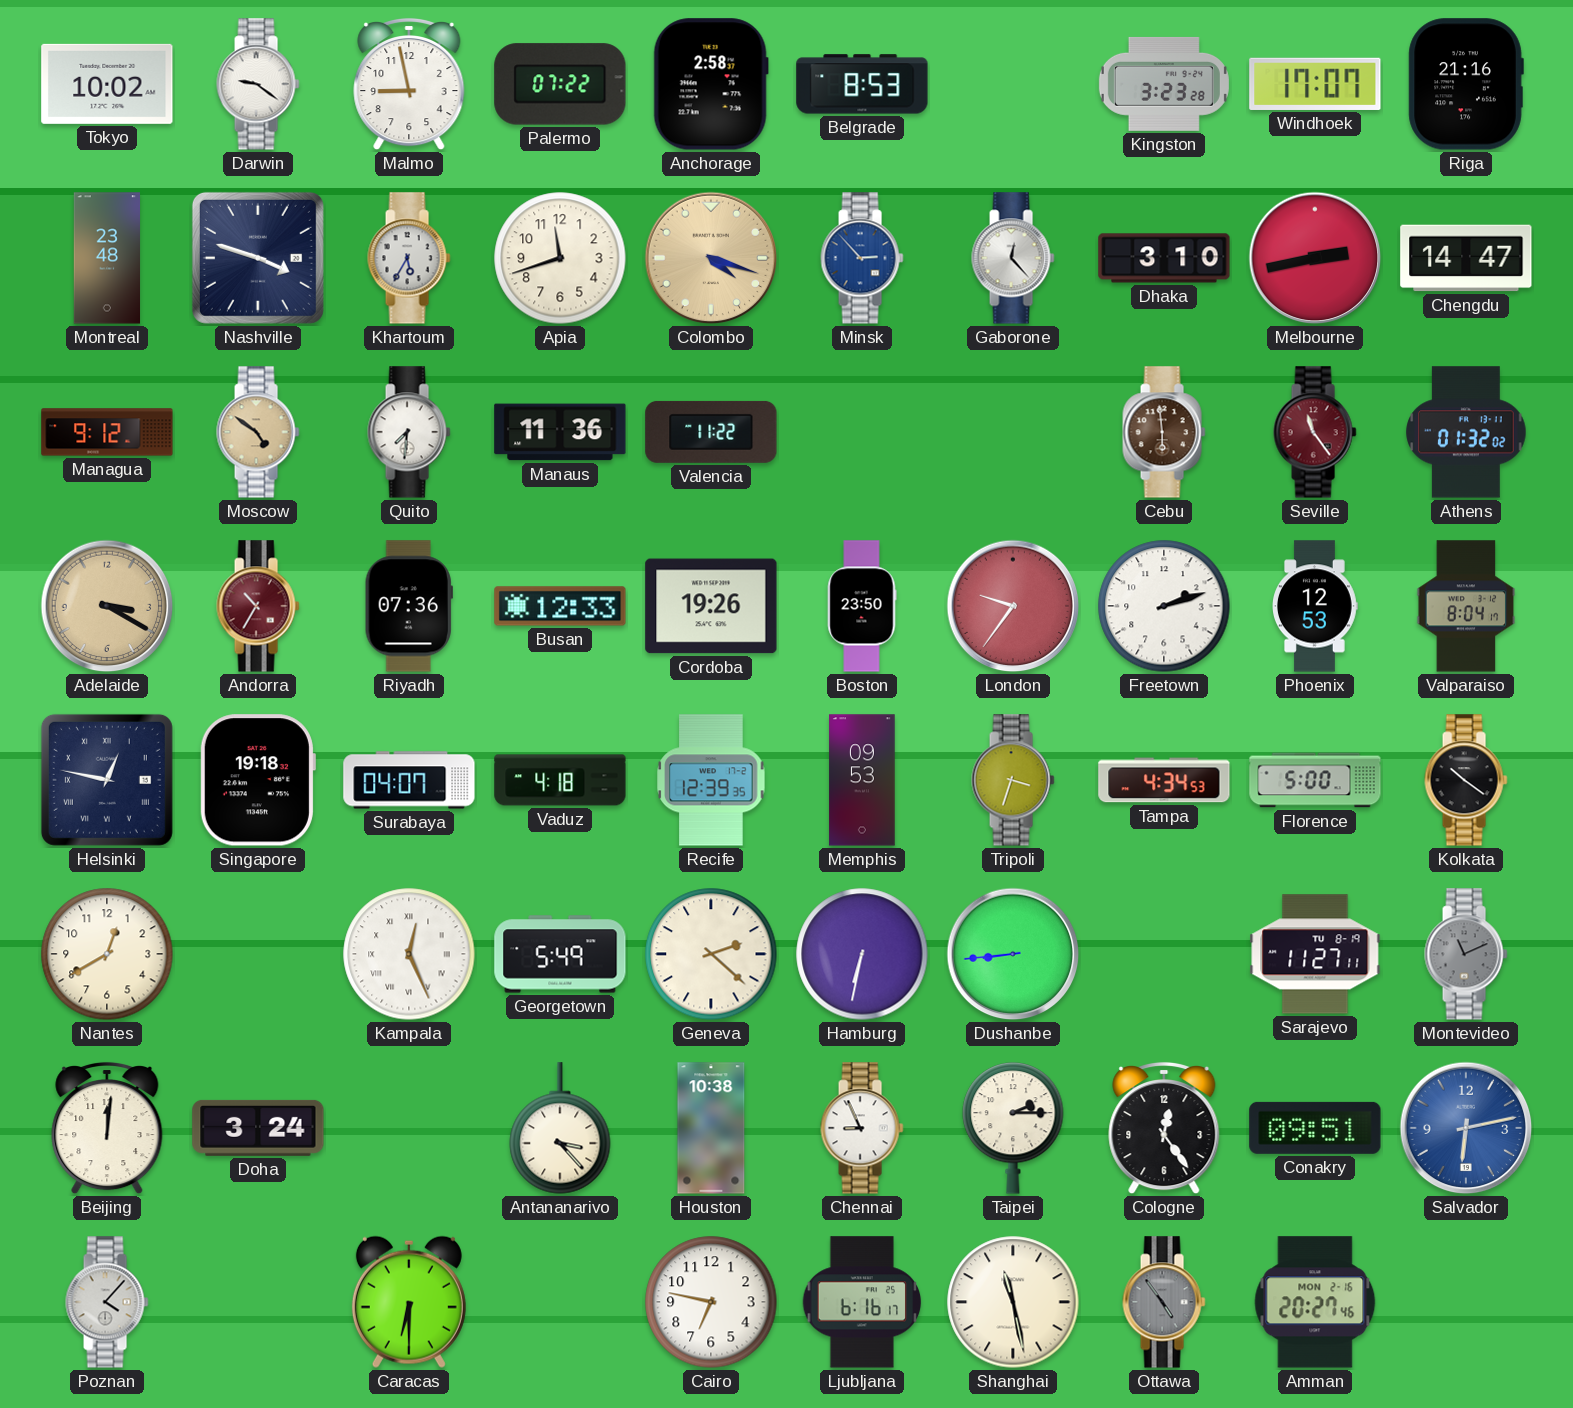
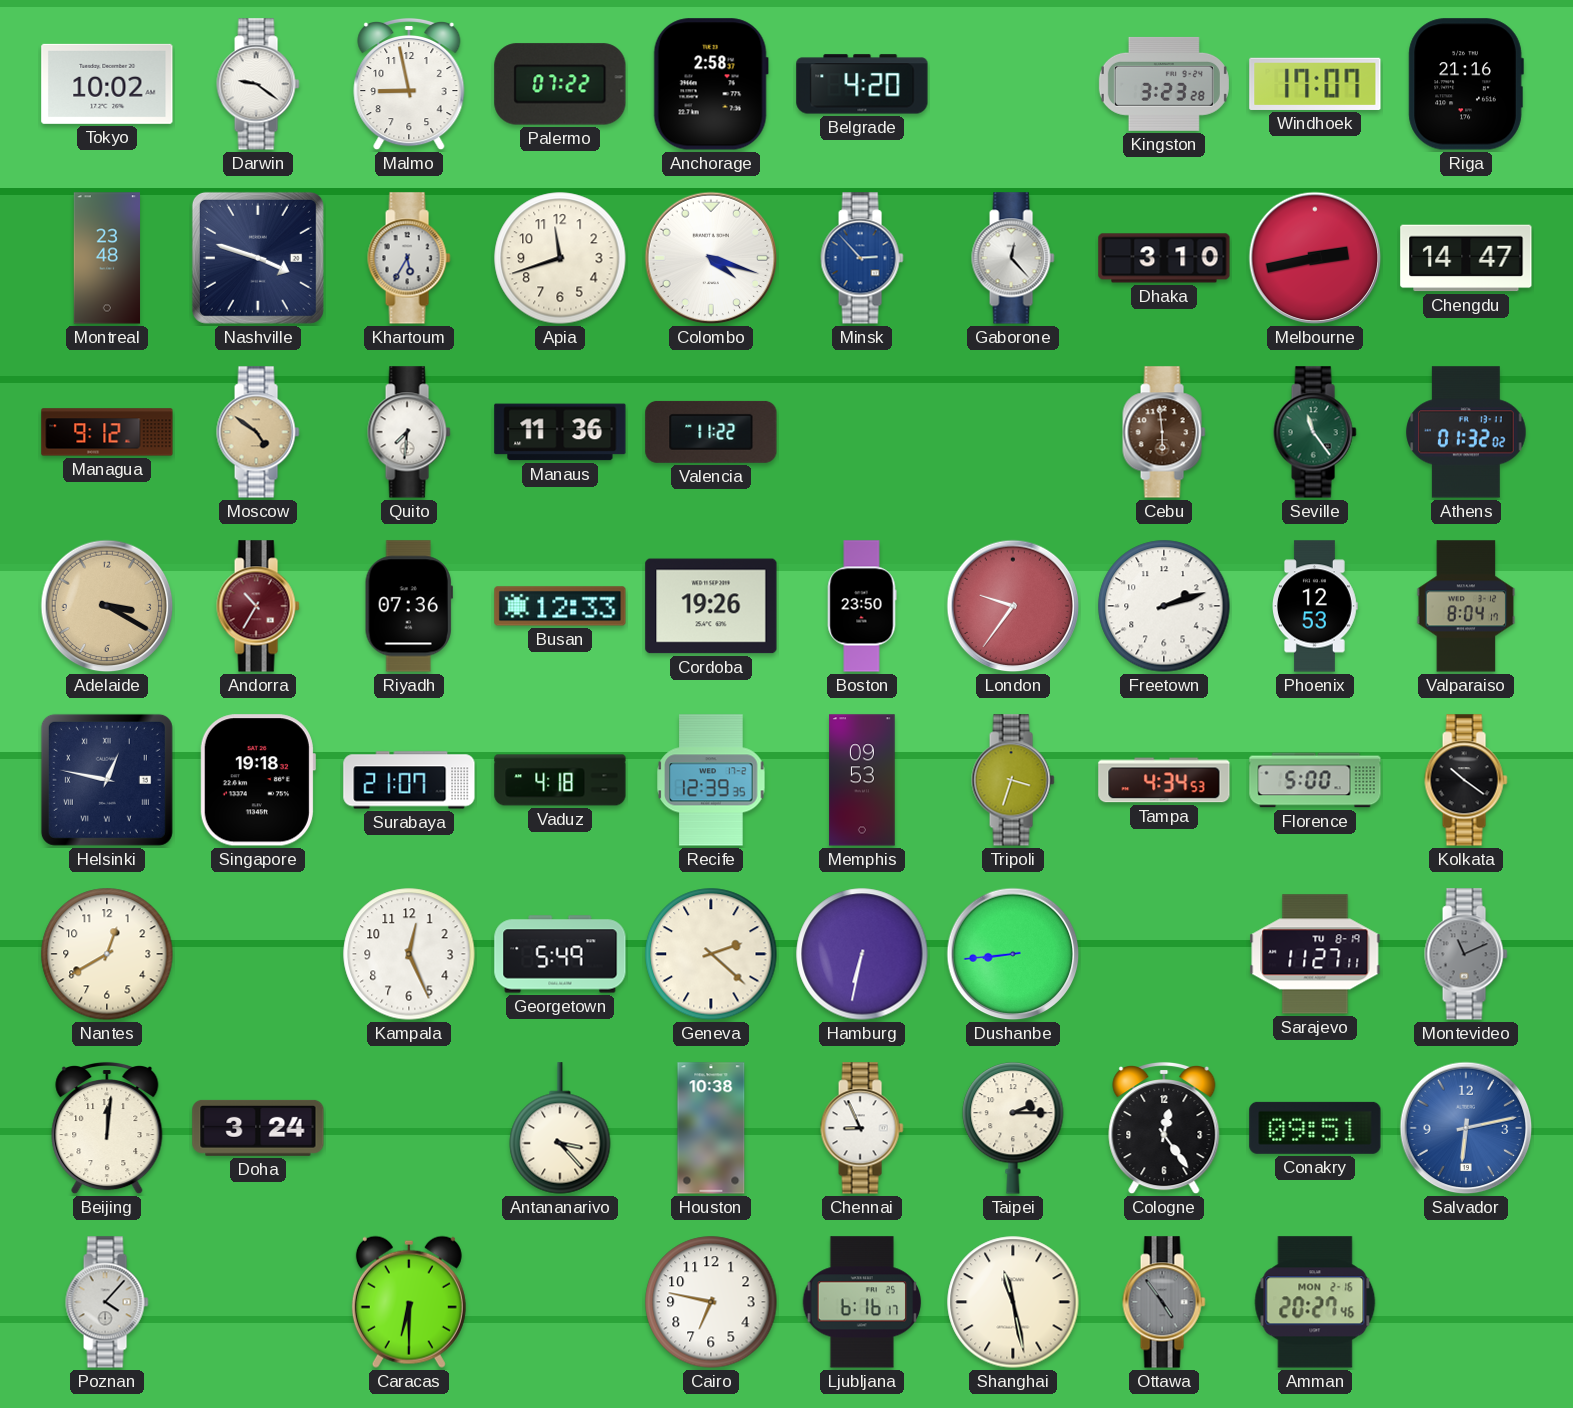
Belgrade: 8:53 -> 4:20 (862, 84)
Colombo dial: champagne -> white (711, 258)
Seville dial: burgundy -> green (1315, 432)
Surabaya: 04:07 -> 21:07 (409, 780)
Kampala numerals: Roman -> Arabic (409, 954)
